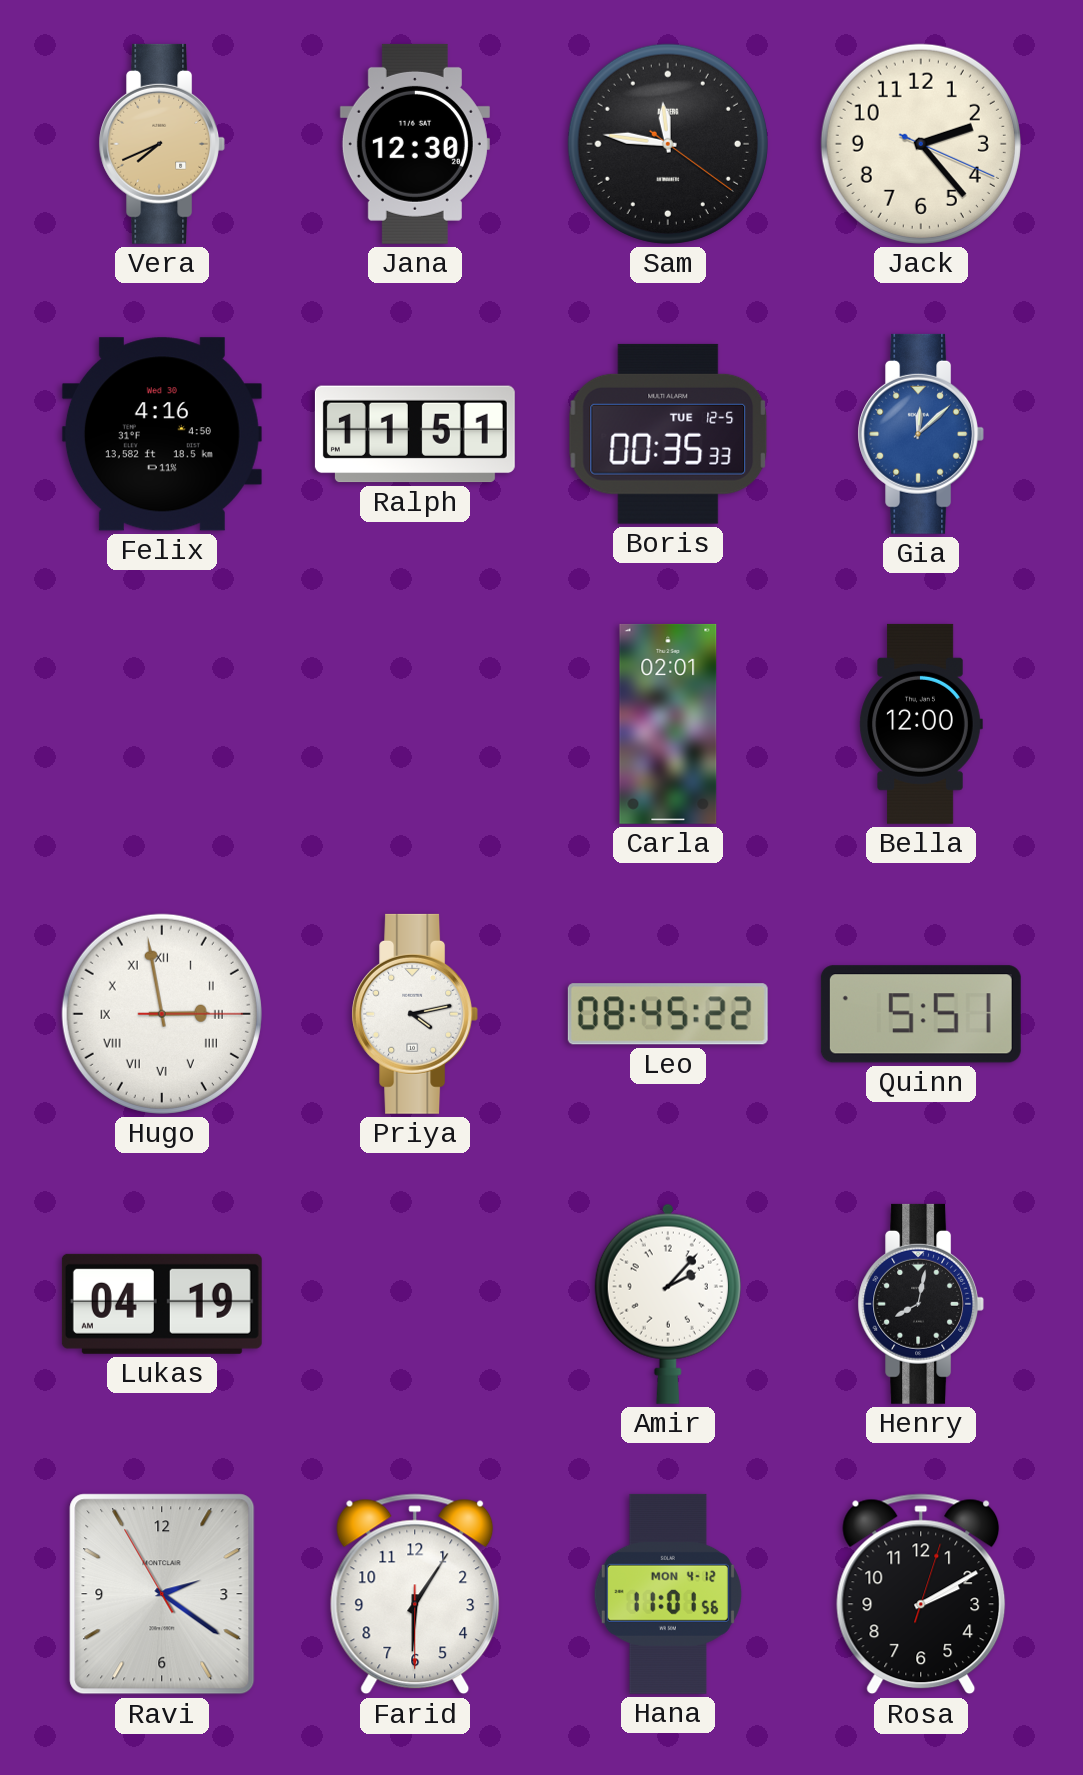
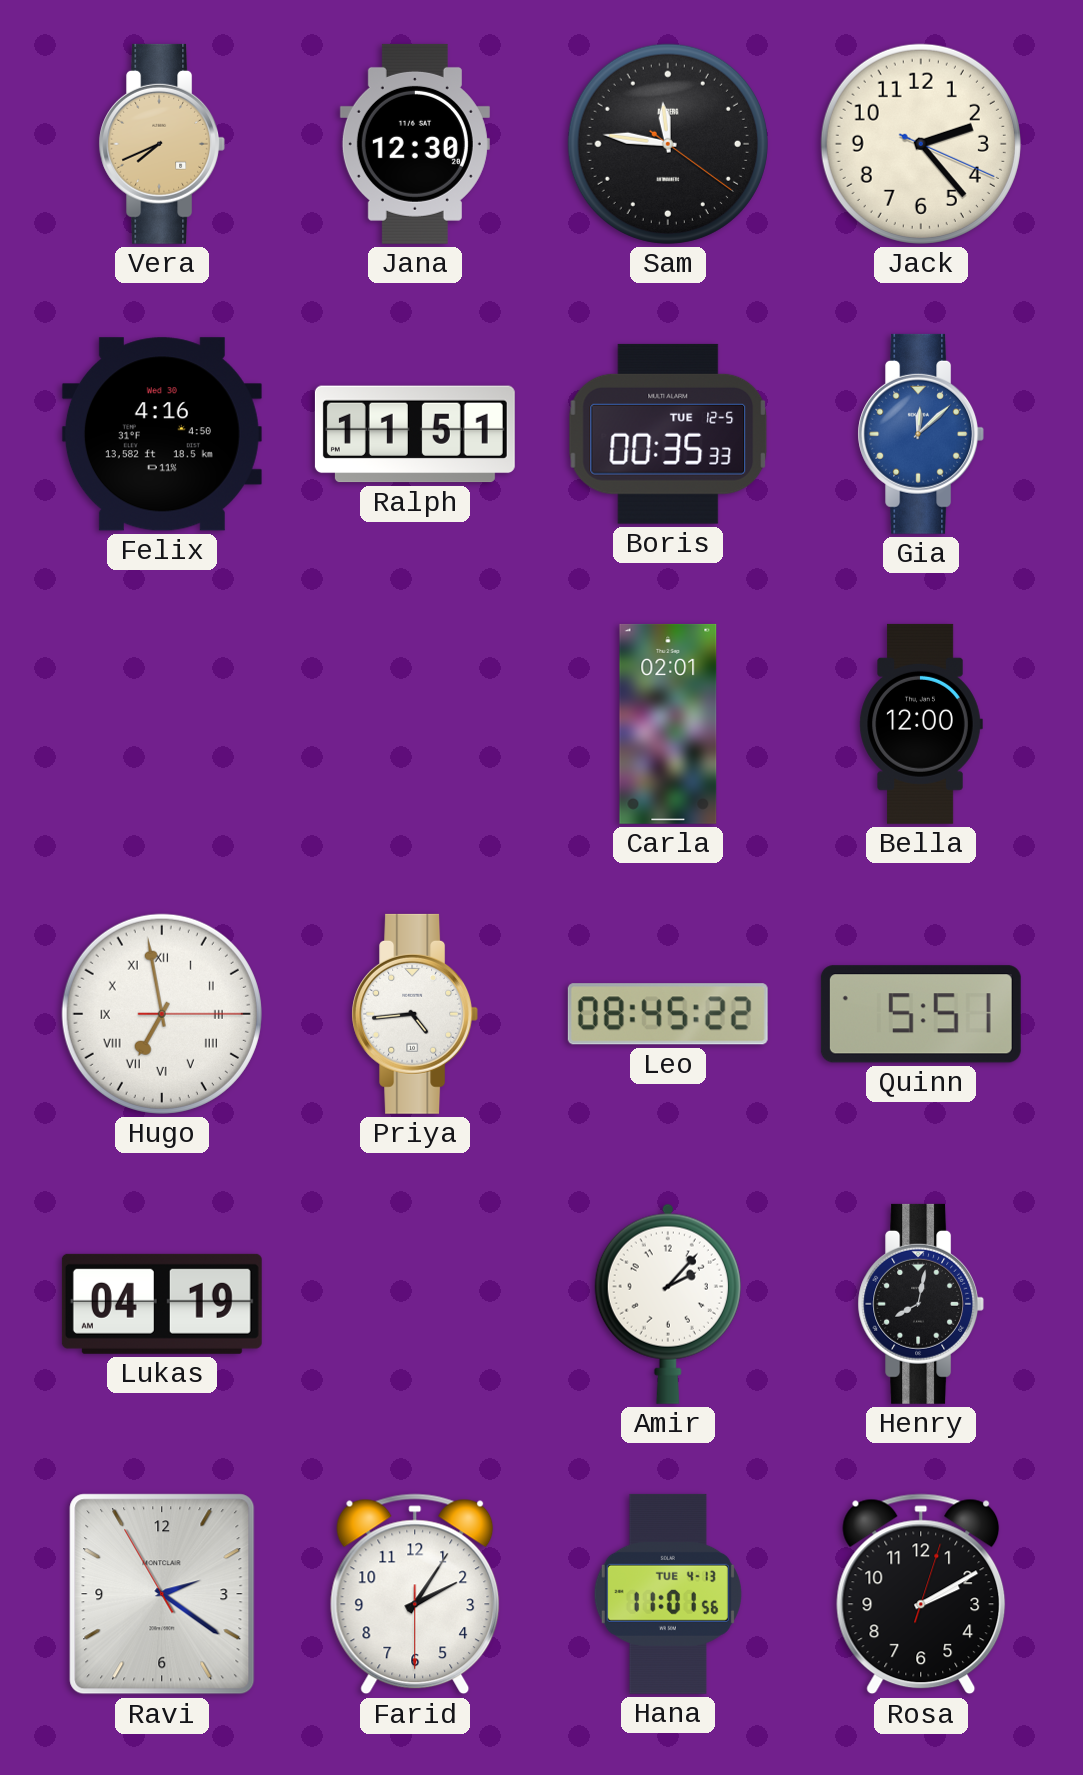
Hugo: 2:58 -> 6:58 (162, 1014)
Priya: 4:13 -> 4:44 (415, 1014)
Farid: 6:05 -> 2:05 (415, 1594)
Hana date: MON 4-12 -> TUE 4-13 (668, 1594)
